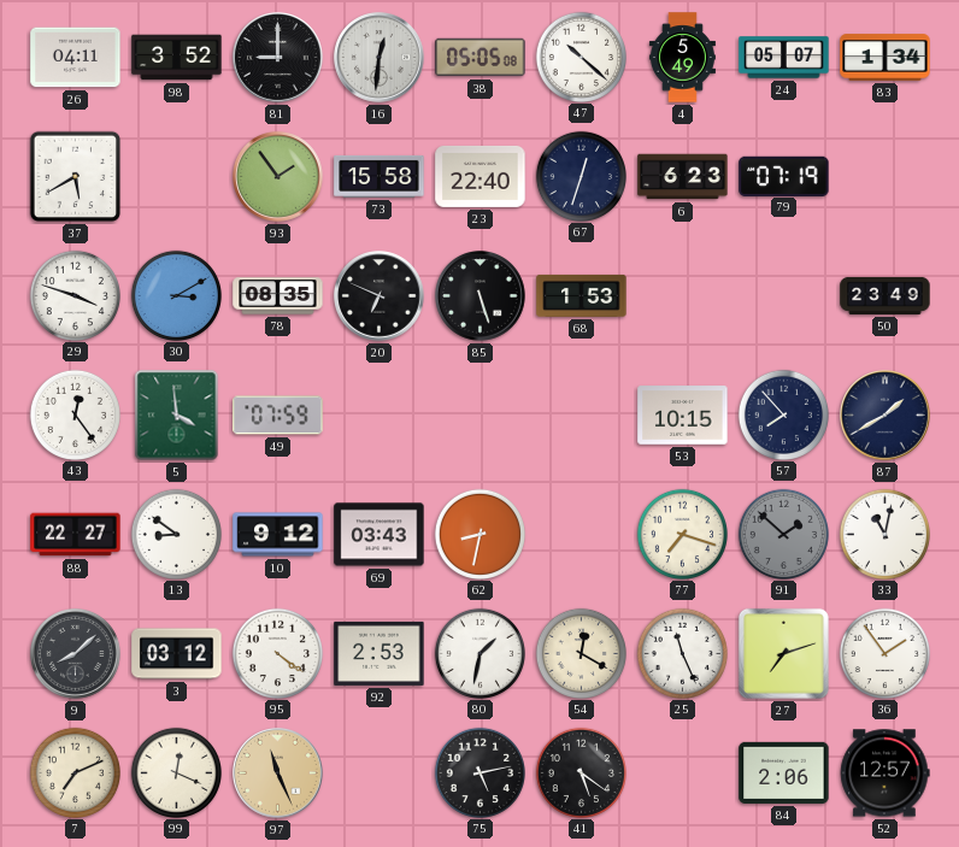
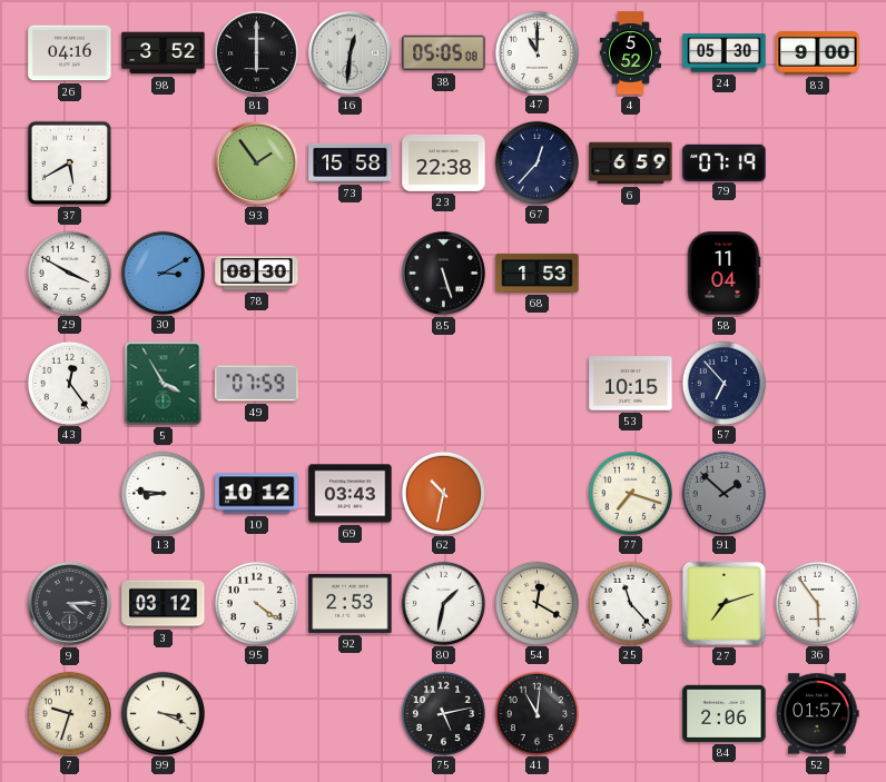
26: 04:11 -> 04:16 (70, 53)
81: 9:00 -> 6:00 (257, 53)
47: 10:22 -> 11:00 (536, 52)
4: 5:49 -> 5:52 (630, 53)
24: 05:07 -> 05:30 (725, 53)
83: 1:34 -> 9:00 (818, 53)
23: 22:40 -> 22:38 (444, 162)
67: 12:33 -> 12:37 (536, 162)
6: 6:23 -> 6:59 (631, 164)
29: 3:48 -> 3:50 (69, 273)
78: 08:35 -> 08:30 (257, 274)
20: 6:49 -> none (380, 296)
58: none -> 11:04 (725, 274)
50: 23:49 -> none (886, 295)
5: 3:59 -> 3:55 (164, 384)
57: 7:53 -> 6:53 (723, 383)
87: 1:40 -> none (886, 416)
88: 22:27 -> none (76, 535)
13: 8:51 -> 8:46 (163, 493)
10: 9:12 -> 10:12 (257, 494)
62: 8:32 -> 10:32 (443, 493)
33: 11:02 -> none (884, 534)
9: 8:08 -> 4:15 (70, 604)
25: 11:26 -> 11:23 (630, 603)
36: 1:54 -> 5:54 (817, 603)
7: 7:11 -> 9:33 (69, 713)
99: 12:19 -> 3:19 (163, 713)
97: 11:26 -> none (278, 774)
41: 5:21 -> 11:01 (536, 713)
52: 12:57 -> 01:57 (818, 714)
